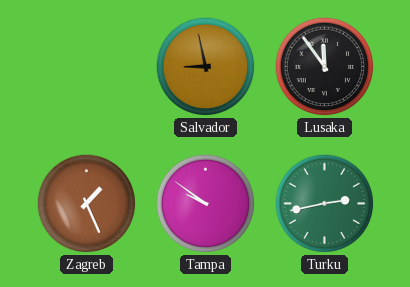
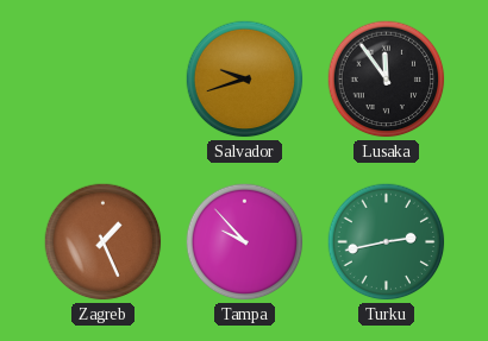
Salvador: 8:58 -> 9:42 (245, 80)
Tampa: 9:51 -> 9:53 (245, 242)
